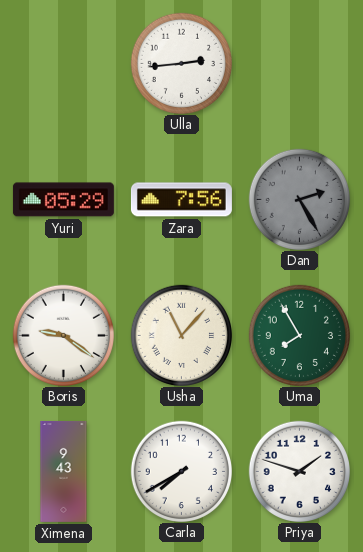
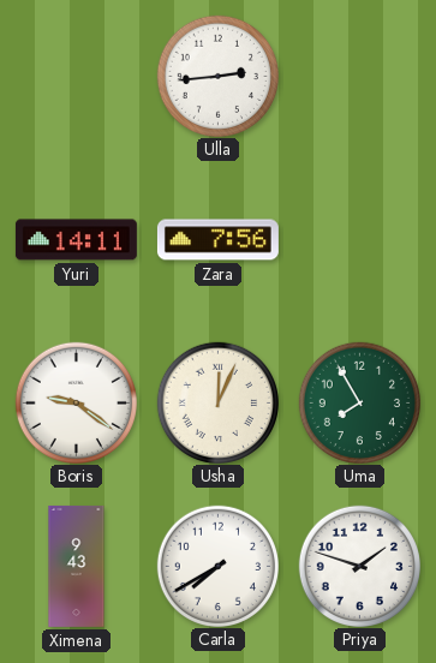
Yuri: 05:29 -> 14:11 (76, 240)
Dan: 2:25 -> none (299, 199)
Usha: 11:07 -> 12:04 (217, 402)
